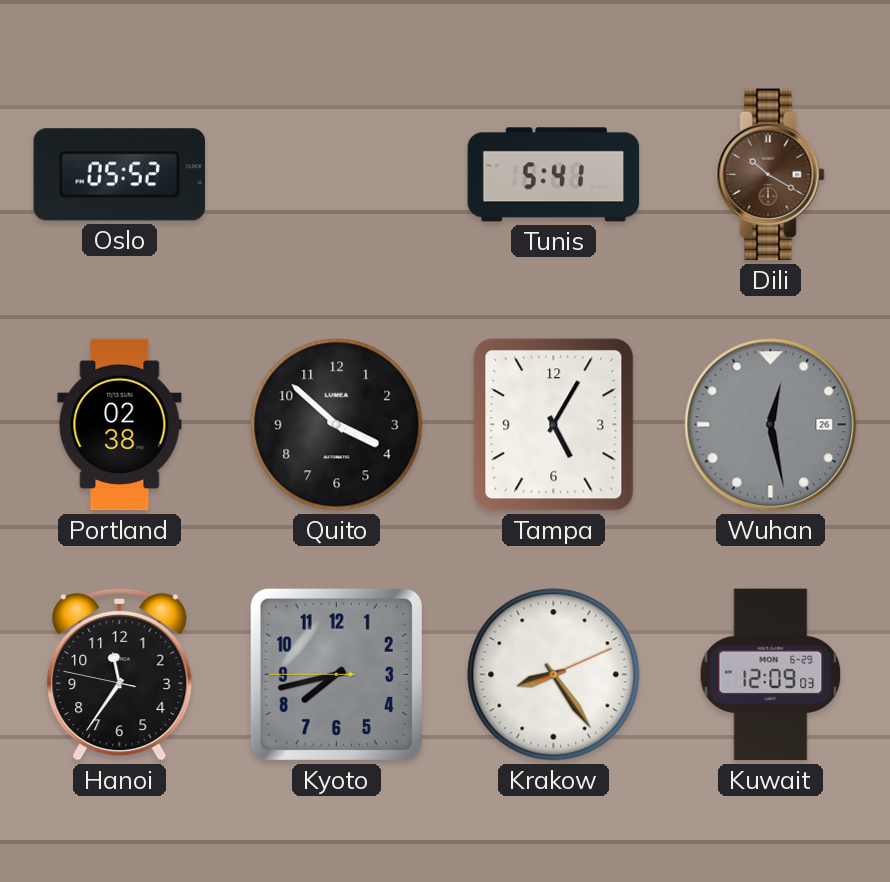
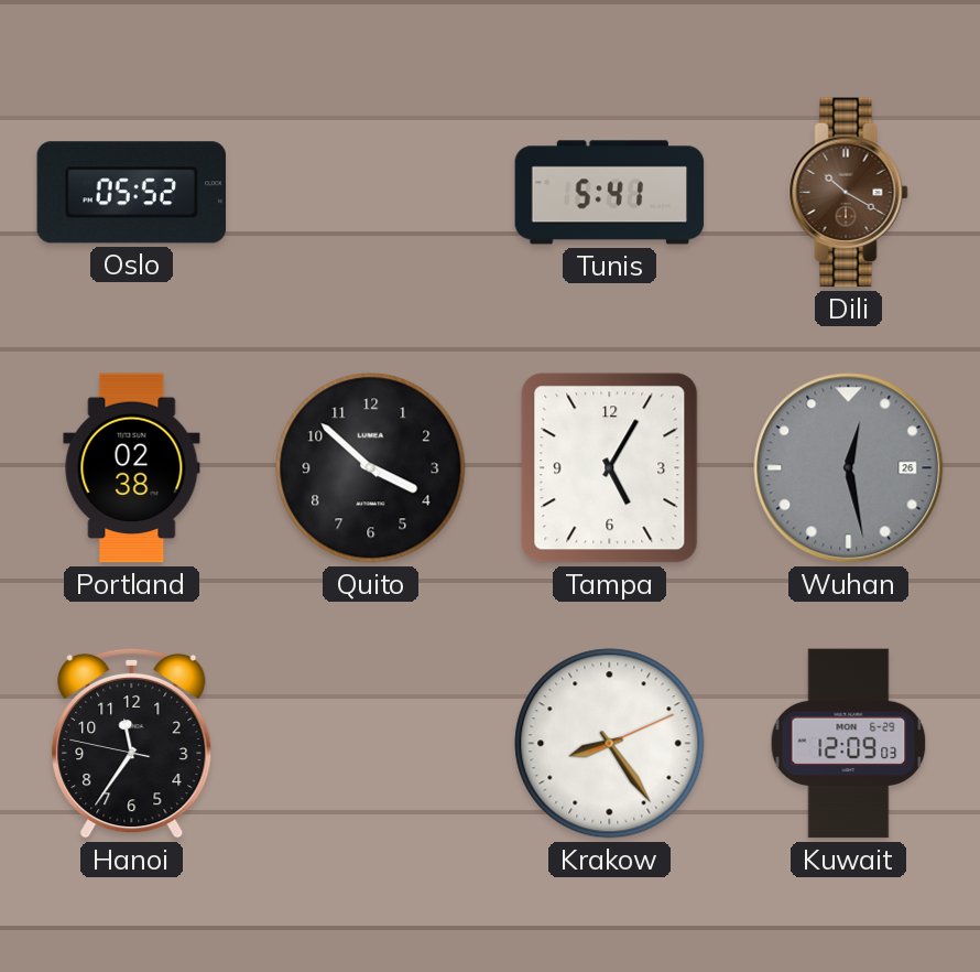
Kyoto: 7:42 -> none (336, 674)
